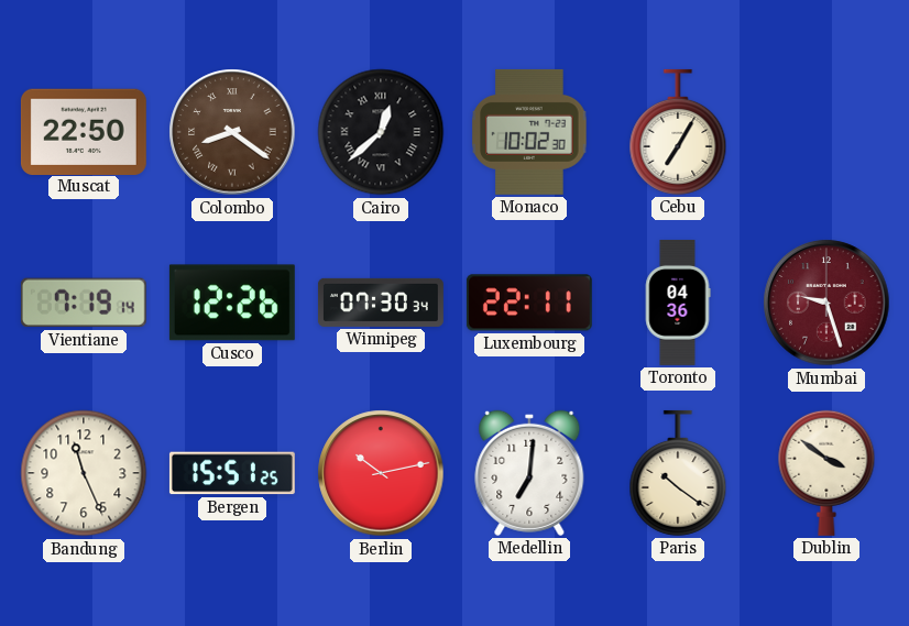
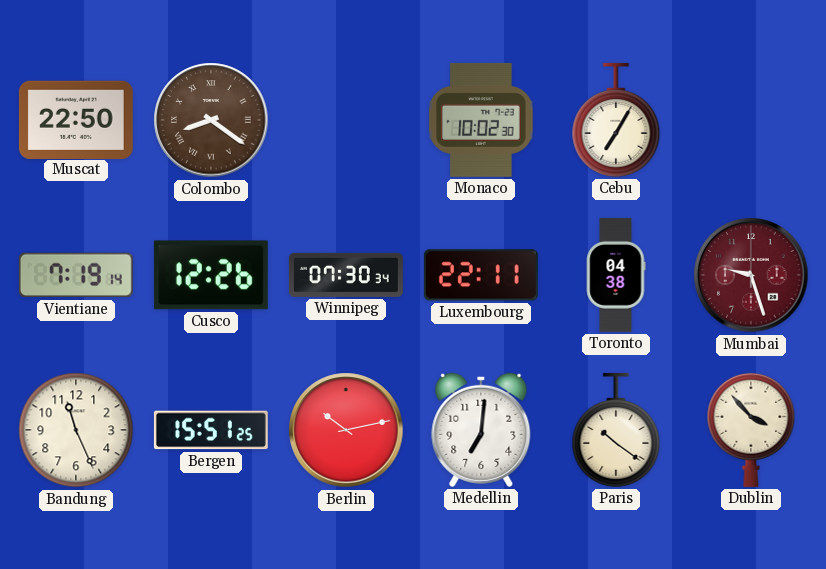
Cairo: 12:38 -> none (381, 132)
Toronto: 04:36 -> 04:38 (616, 275)
Dublin: 3:51 -> 3:53 (751, 430)
